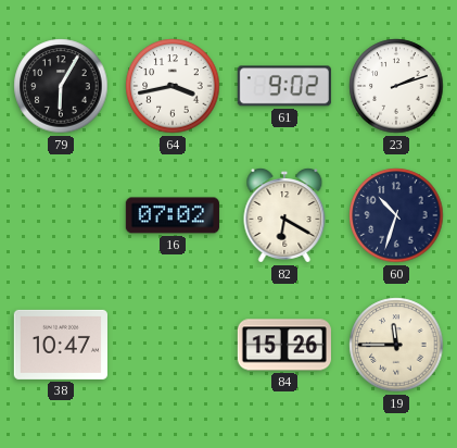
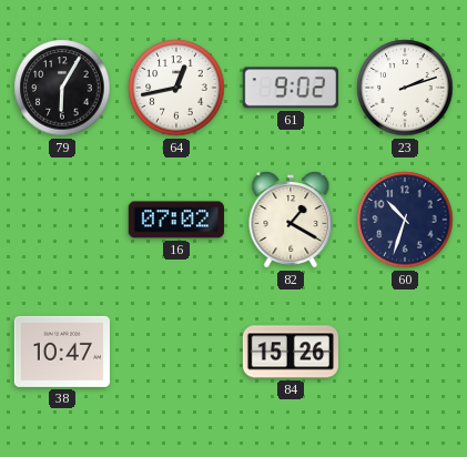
64: 3:43 -> 12:43 (176, 88)
82: 6:20 -> 1:20 (291, 220)
19: 11:45 -> none (396, 345)
